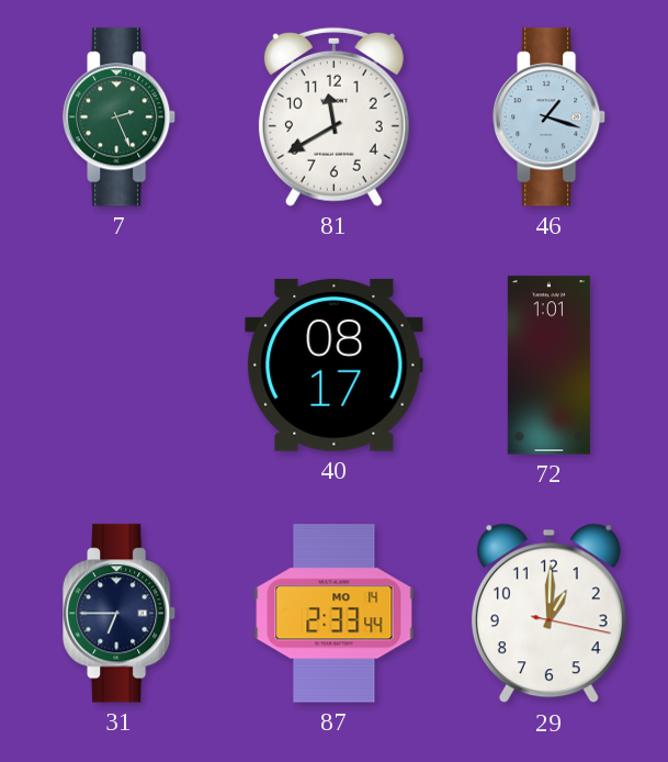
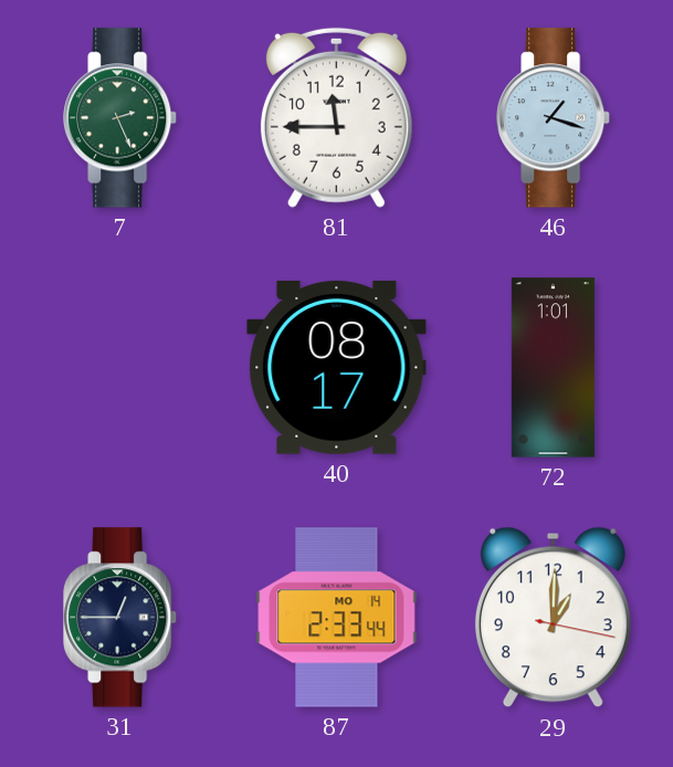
81: 11:40 -> 11:45 (336, 117)
31: 6:45 -> 12:45 (122, 618)
